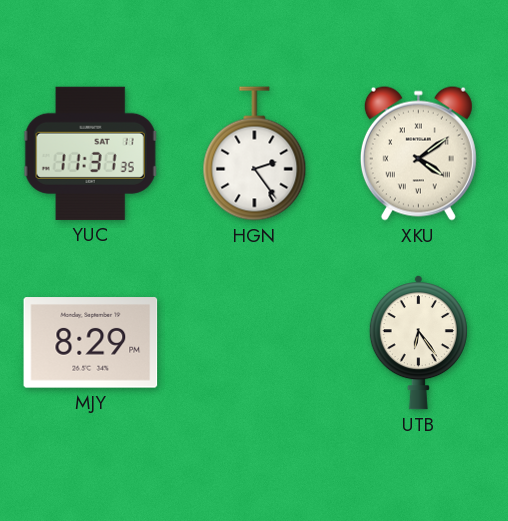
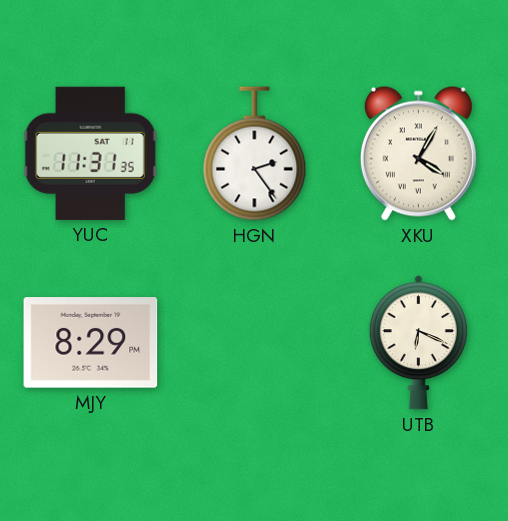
XKU: 4:09 -> 4:05 (418, 153)
UTB: 6:24 -> 6:19 (418, 343)
